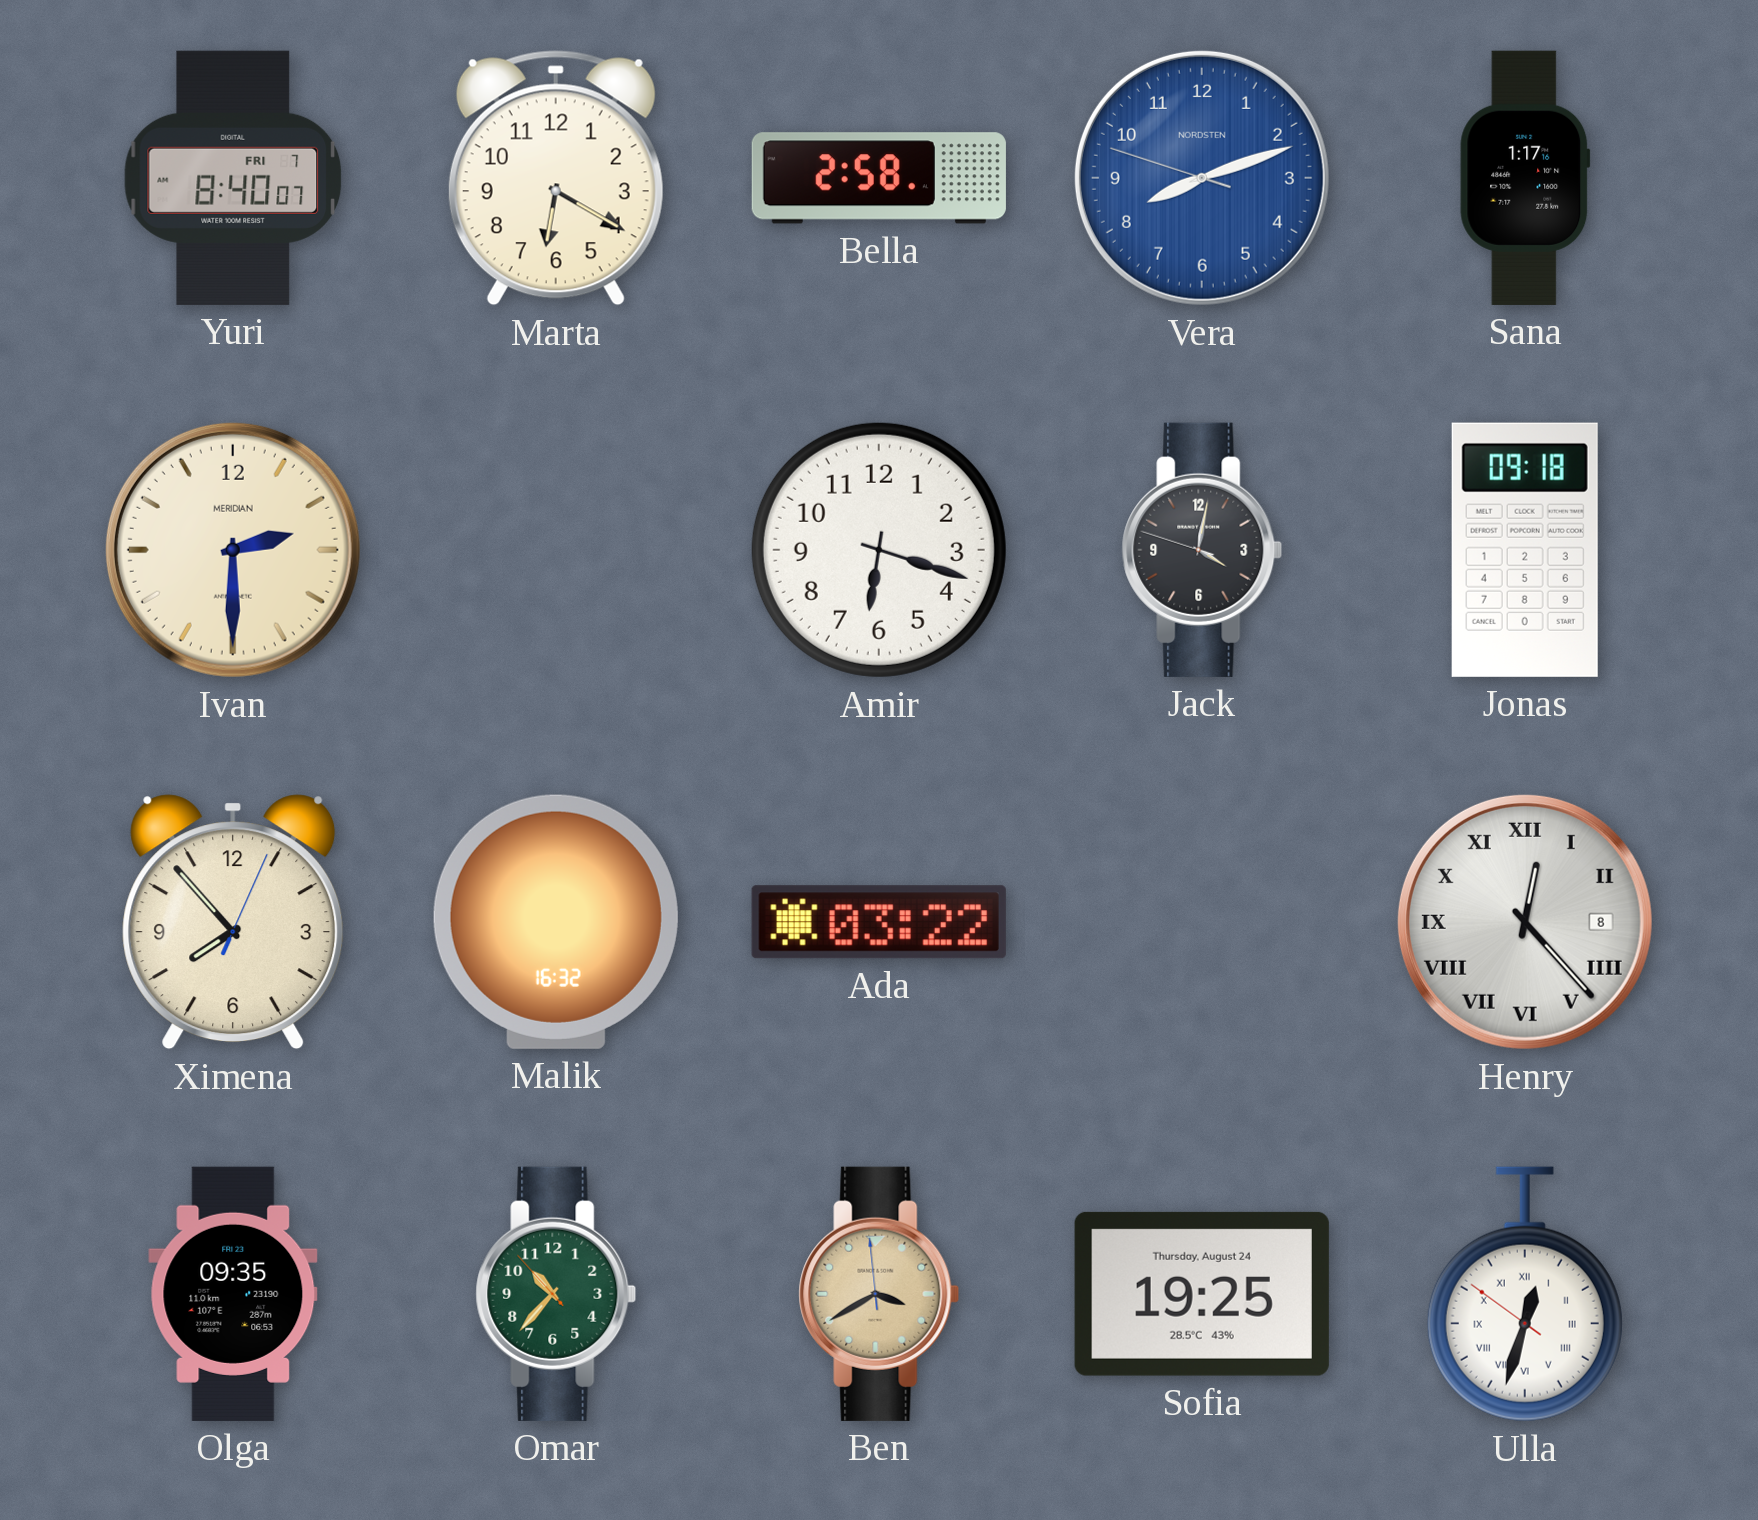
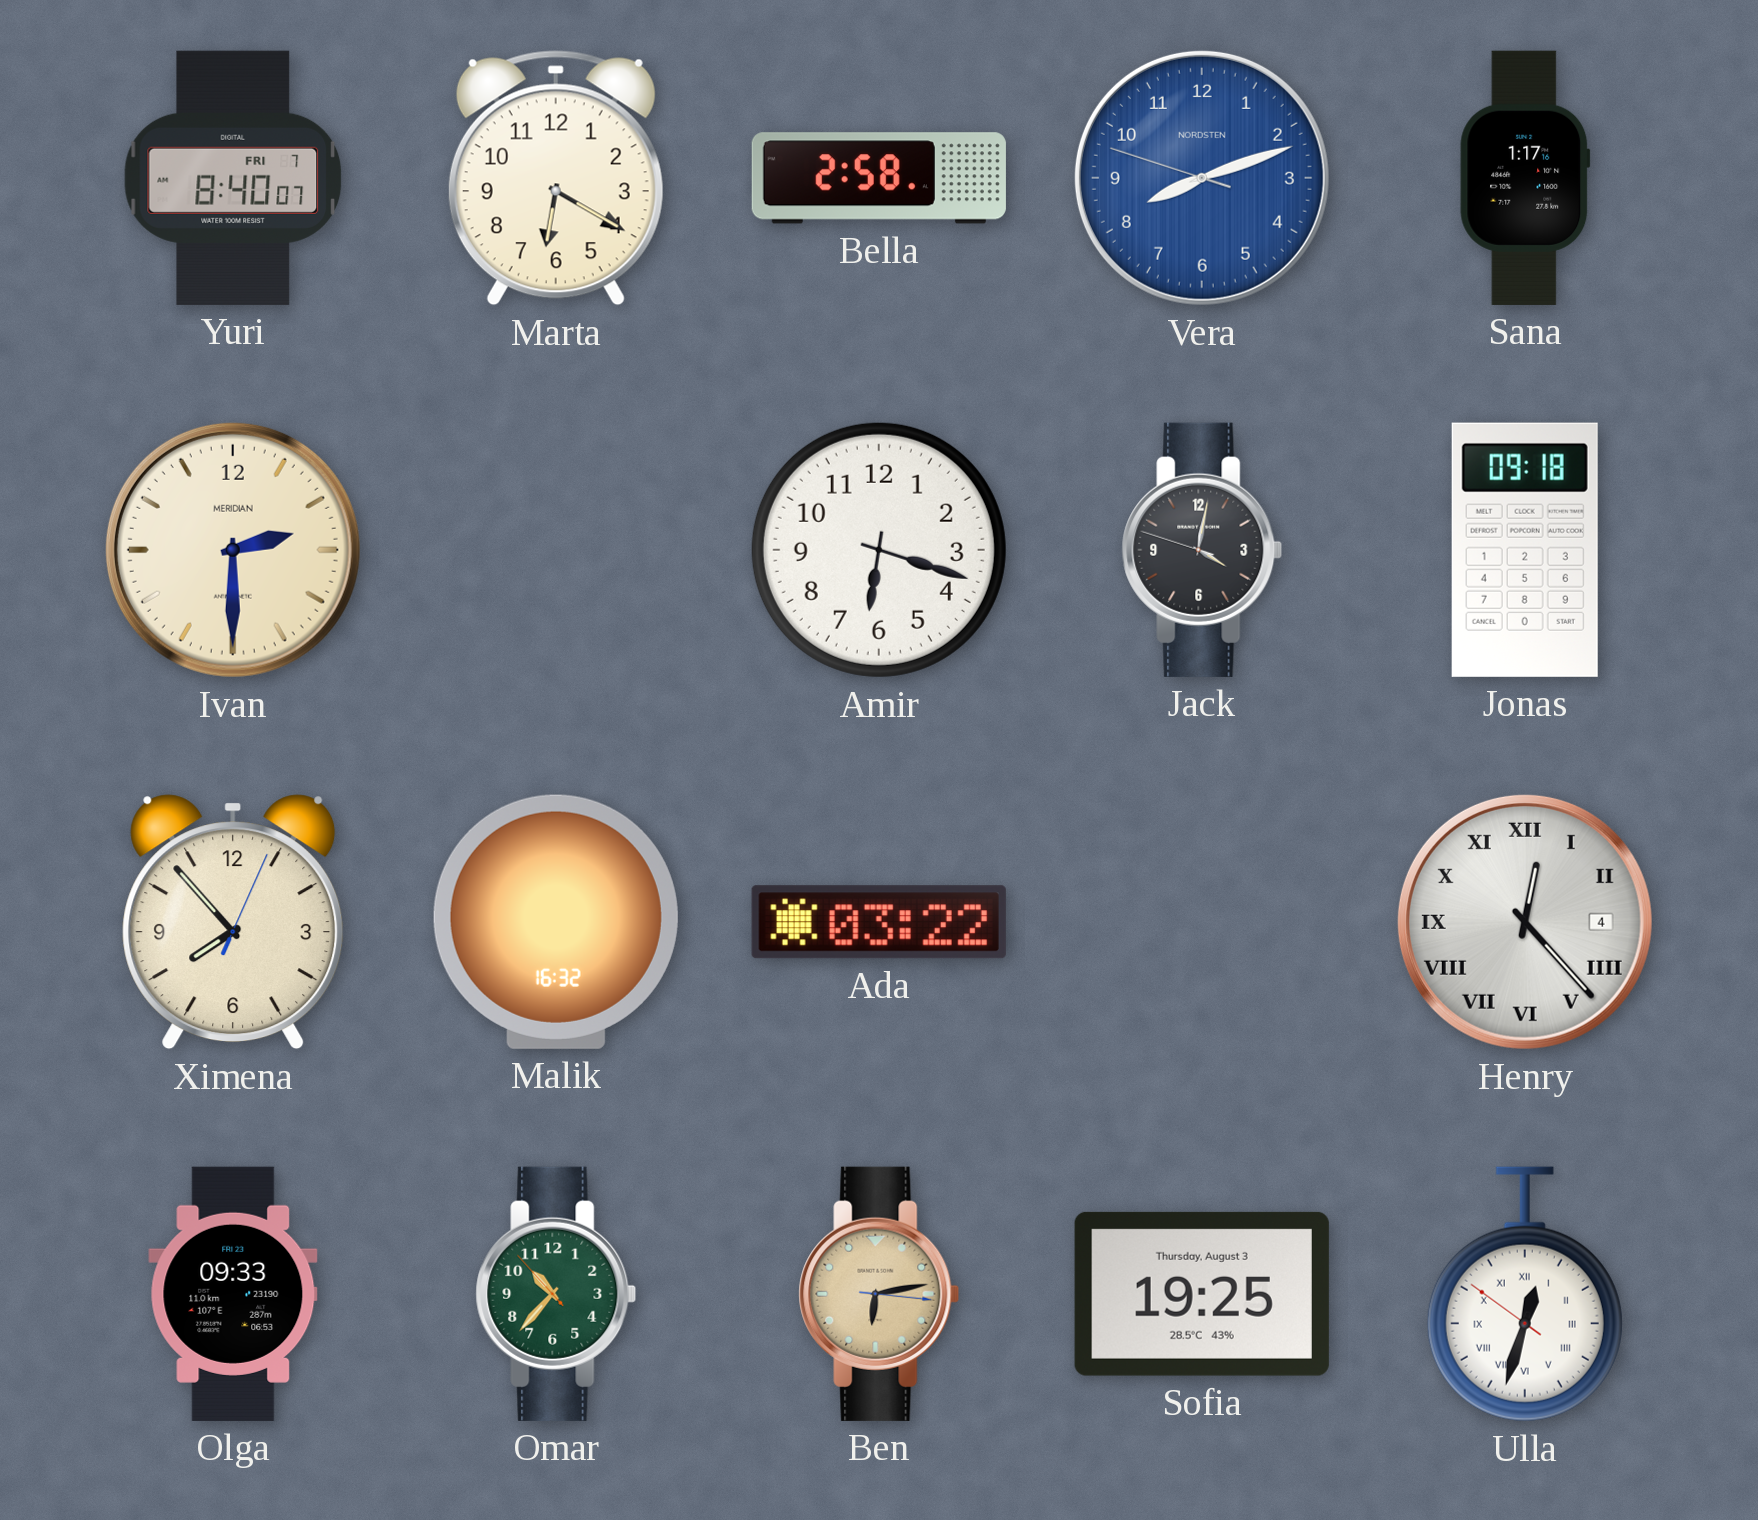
Henry date: 8 -> 4 (1525, 922)
Olga: 09:35 -> 09:33 (233, 1294)
Ben: 3:39 -> 6:13 (879, 1294)
Sofia date: Thursday, August 24 -> Thursday, August 3 (1202, 1294)
